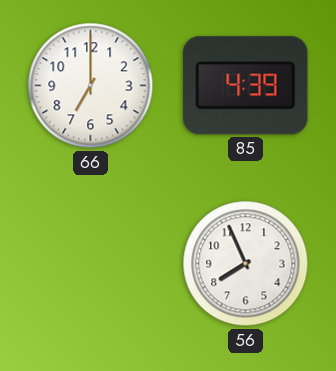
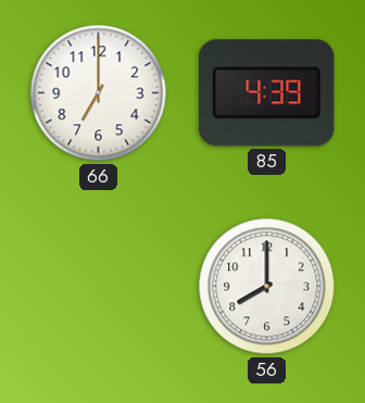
56: 7:56 -> 8:00 (267, 287)
